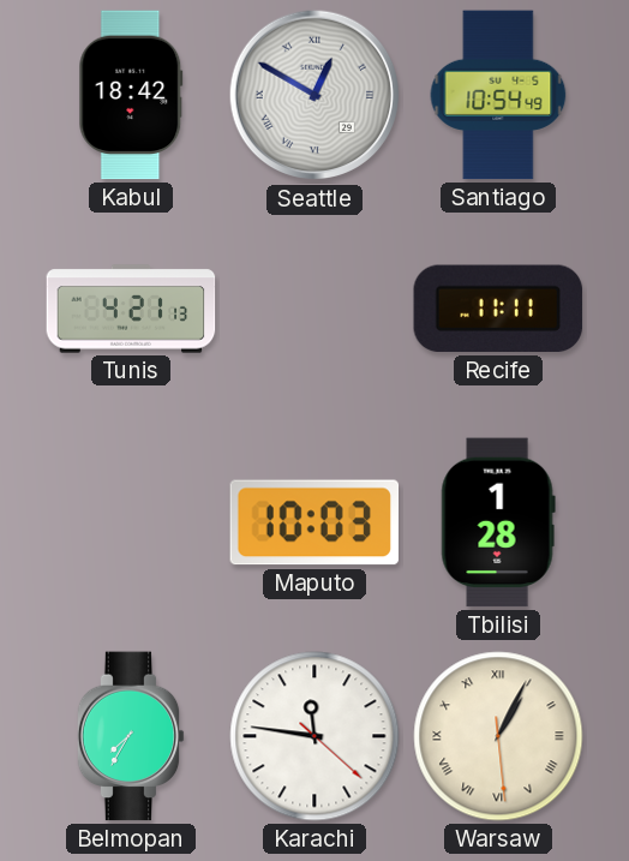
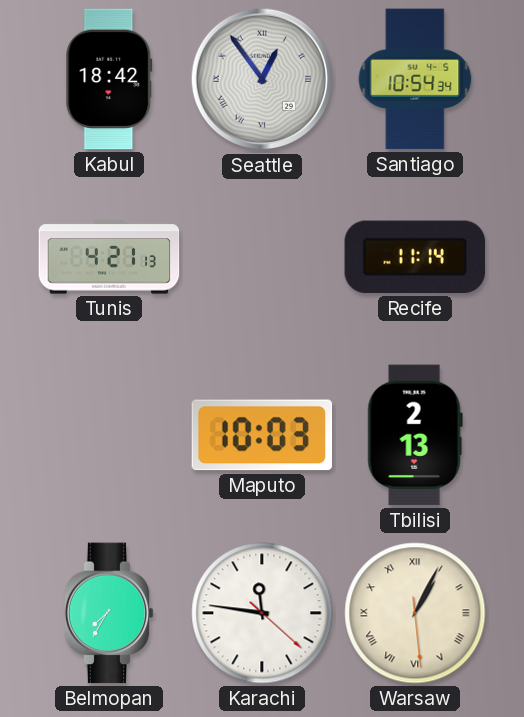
Seattle: 12:50 -> 12:54 (262, 79)
Santiago: 10:54:49 -> 10:54:34 (415, 79)
Recife: 11:11 -> 11:14 (415, 257)
Tbilisi: 1:28 -> 2:13 (415, 435)
